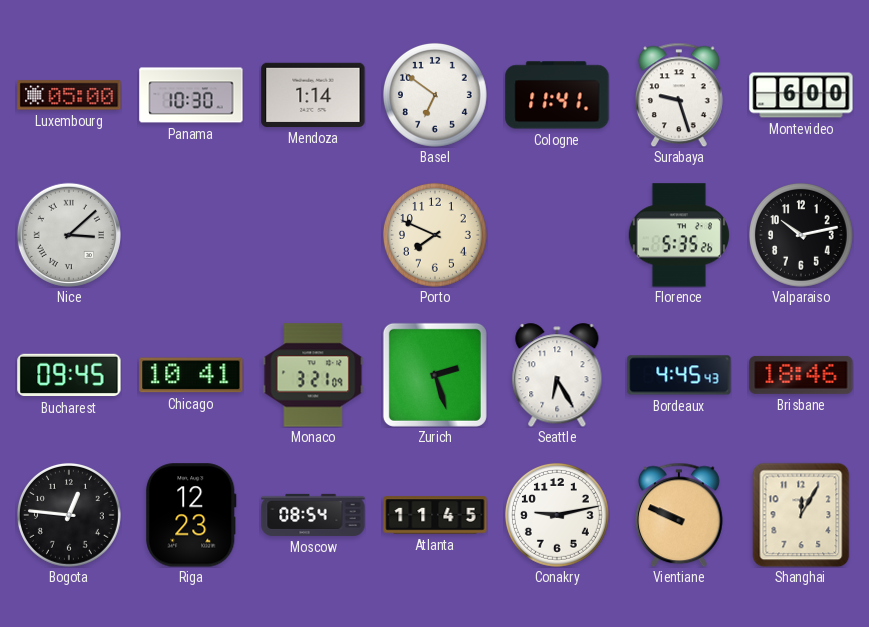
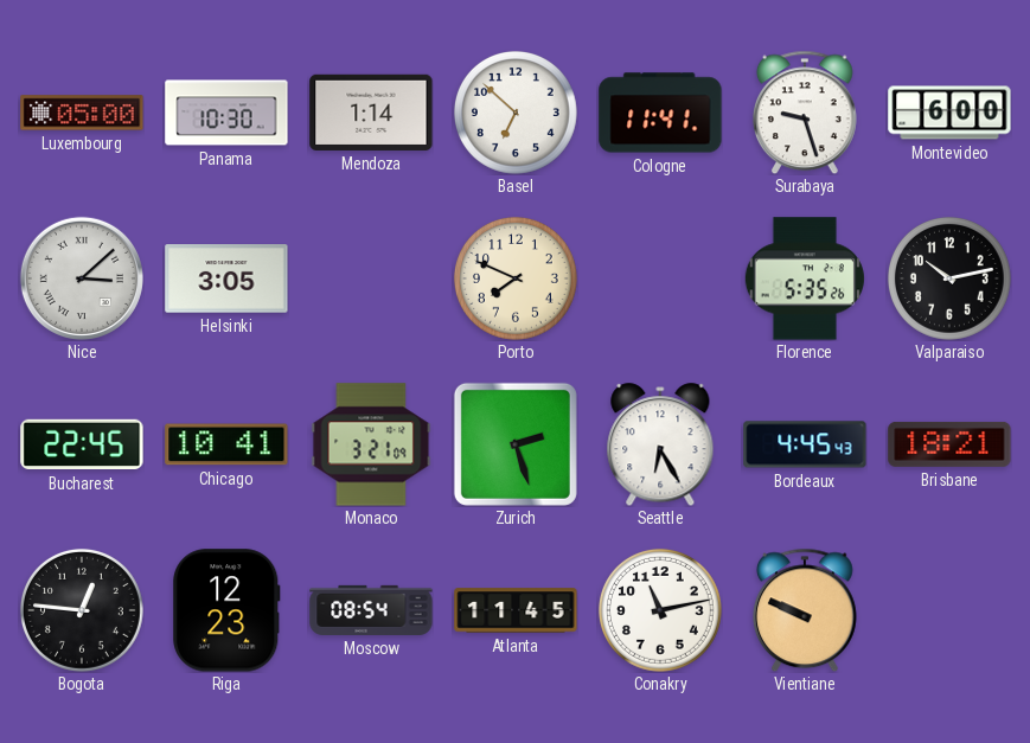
Basel: 6:51 -> 6:52 (516, 113)
Helsinki: none -> 3:05 (226, 278)
Bucharest: 09:45 -> 22:45 (82, 444)
Brisbane: 18:46 -> 18:21 (949, 444)
Conakry: 9:13 -> 11:13 (660, 610)
Shanghai: 12:05 -> none (801, 515)
